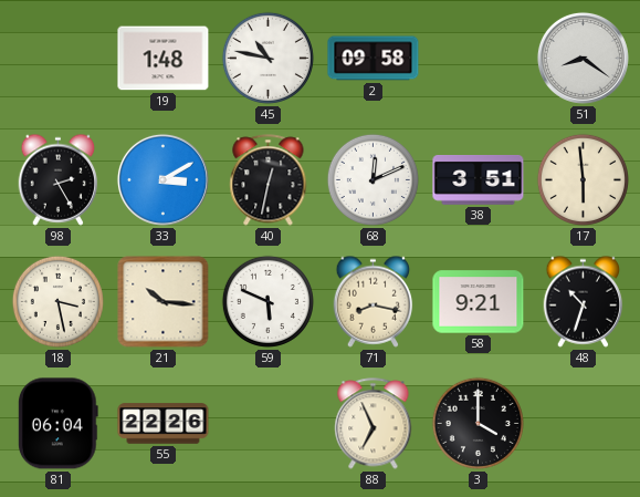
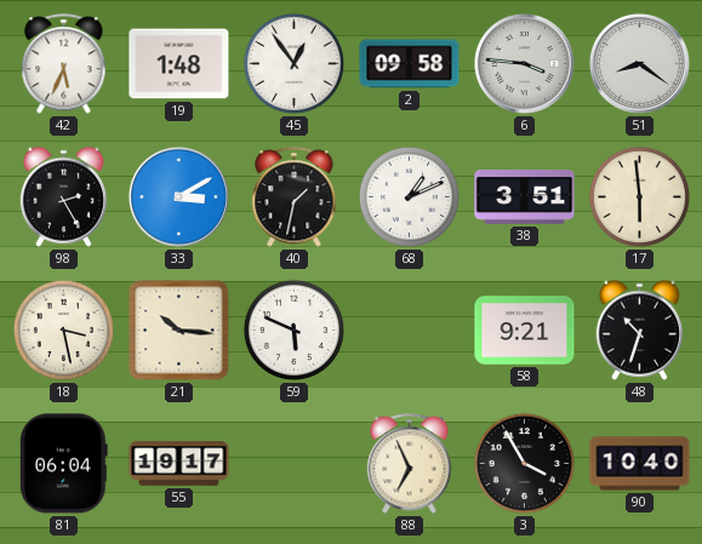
42: none -> 5:34 (64, 64)
45: 10:47 -> 12:54 (293, 63)
6: none -> 3:46 (524, 63)
40: 12:32 -> 1:32 (295, 197)
68: 12:11 -> 1:11 (409, 196)
71: 8:17 -> none (374, 301)
55: 22:26 -> 19:17 (179, 464)
3: 4:00 -> 3:55 (524, 463)
90: none -> 10:40 (640, 464)
